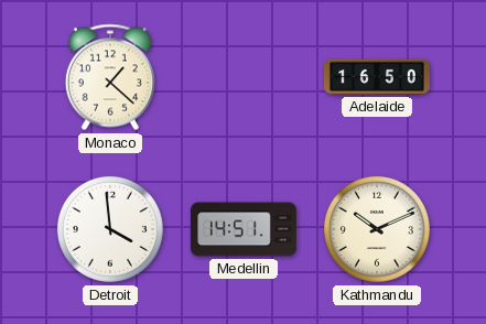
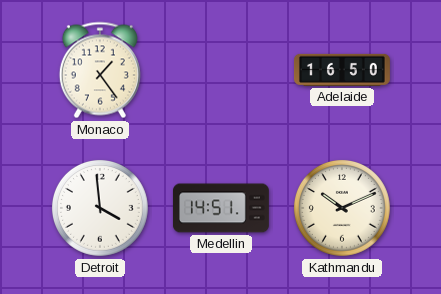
Monaco: 1:22 -> 1:24 (100, 70)
